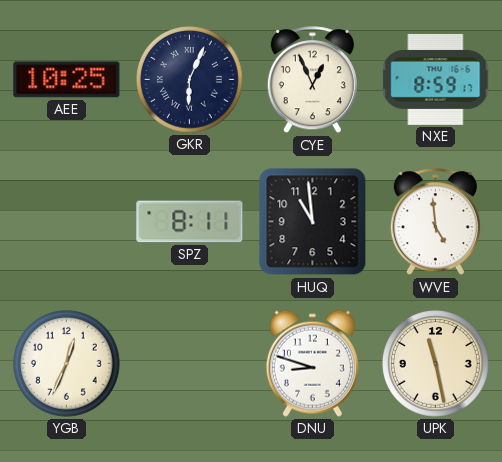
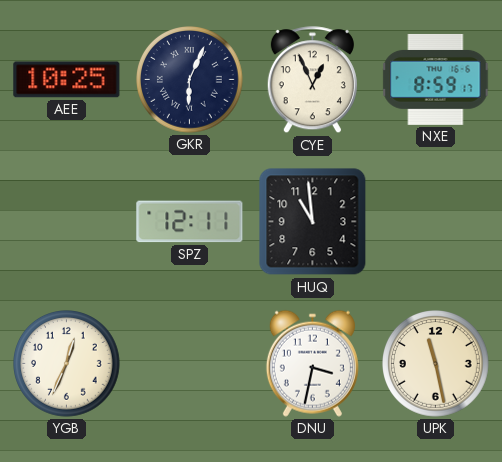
SPZ: 8:11 -> 12:11 (190, 222)
WVE: 4:59 -> none (435, 222)
DNU: 8:48 -> 3:32 (312, 363)
